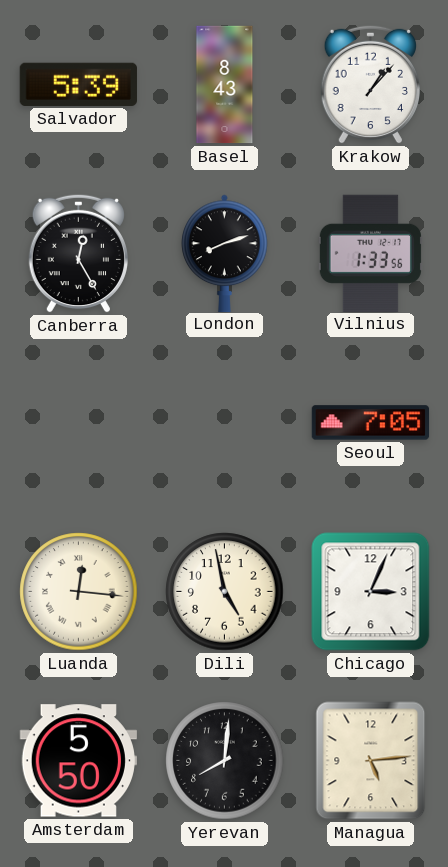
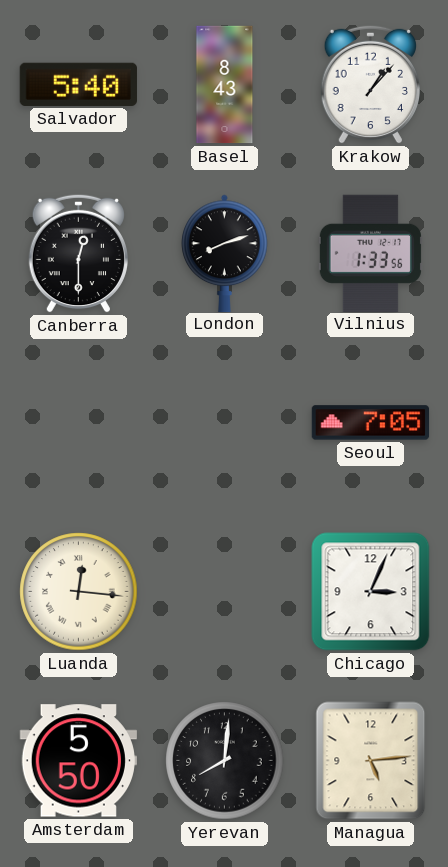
Salvador: 5:39 -> 5:40 (78, 84)
Canberra: 12:25 -> 12:30 (78, 253)
Dili: 4:58 -> none (225, 592)
